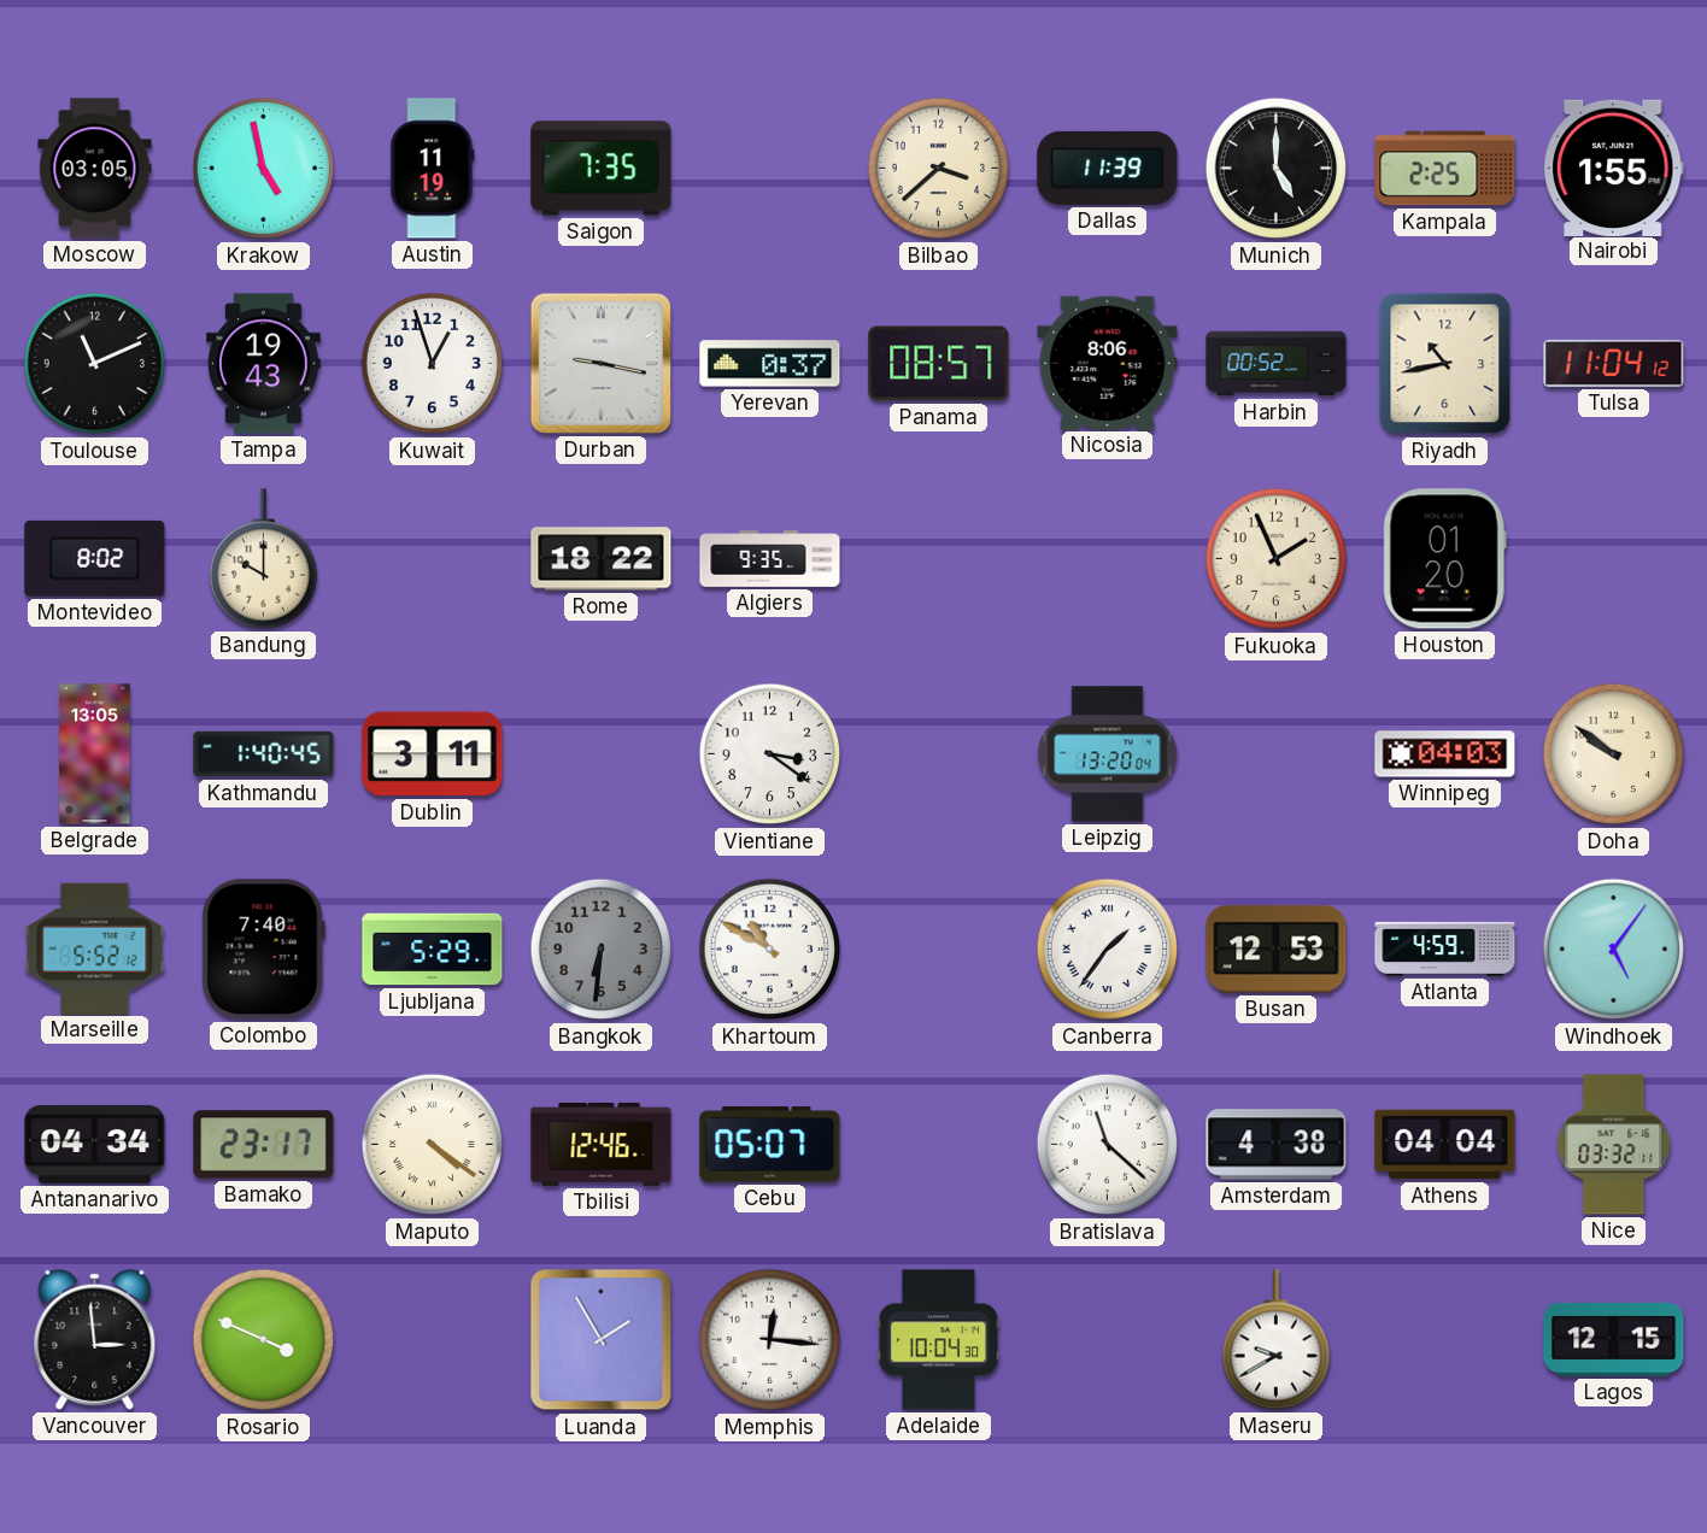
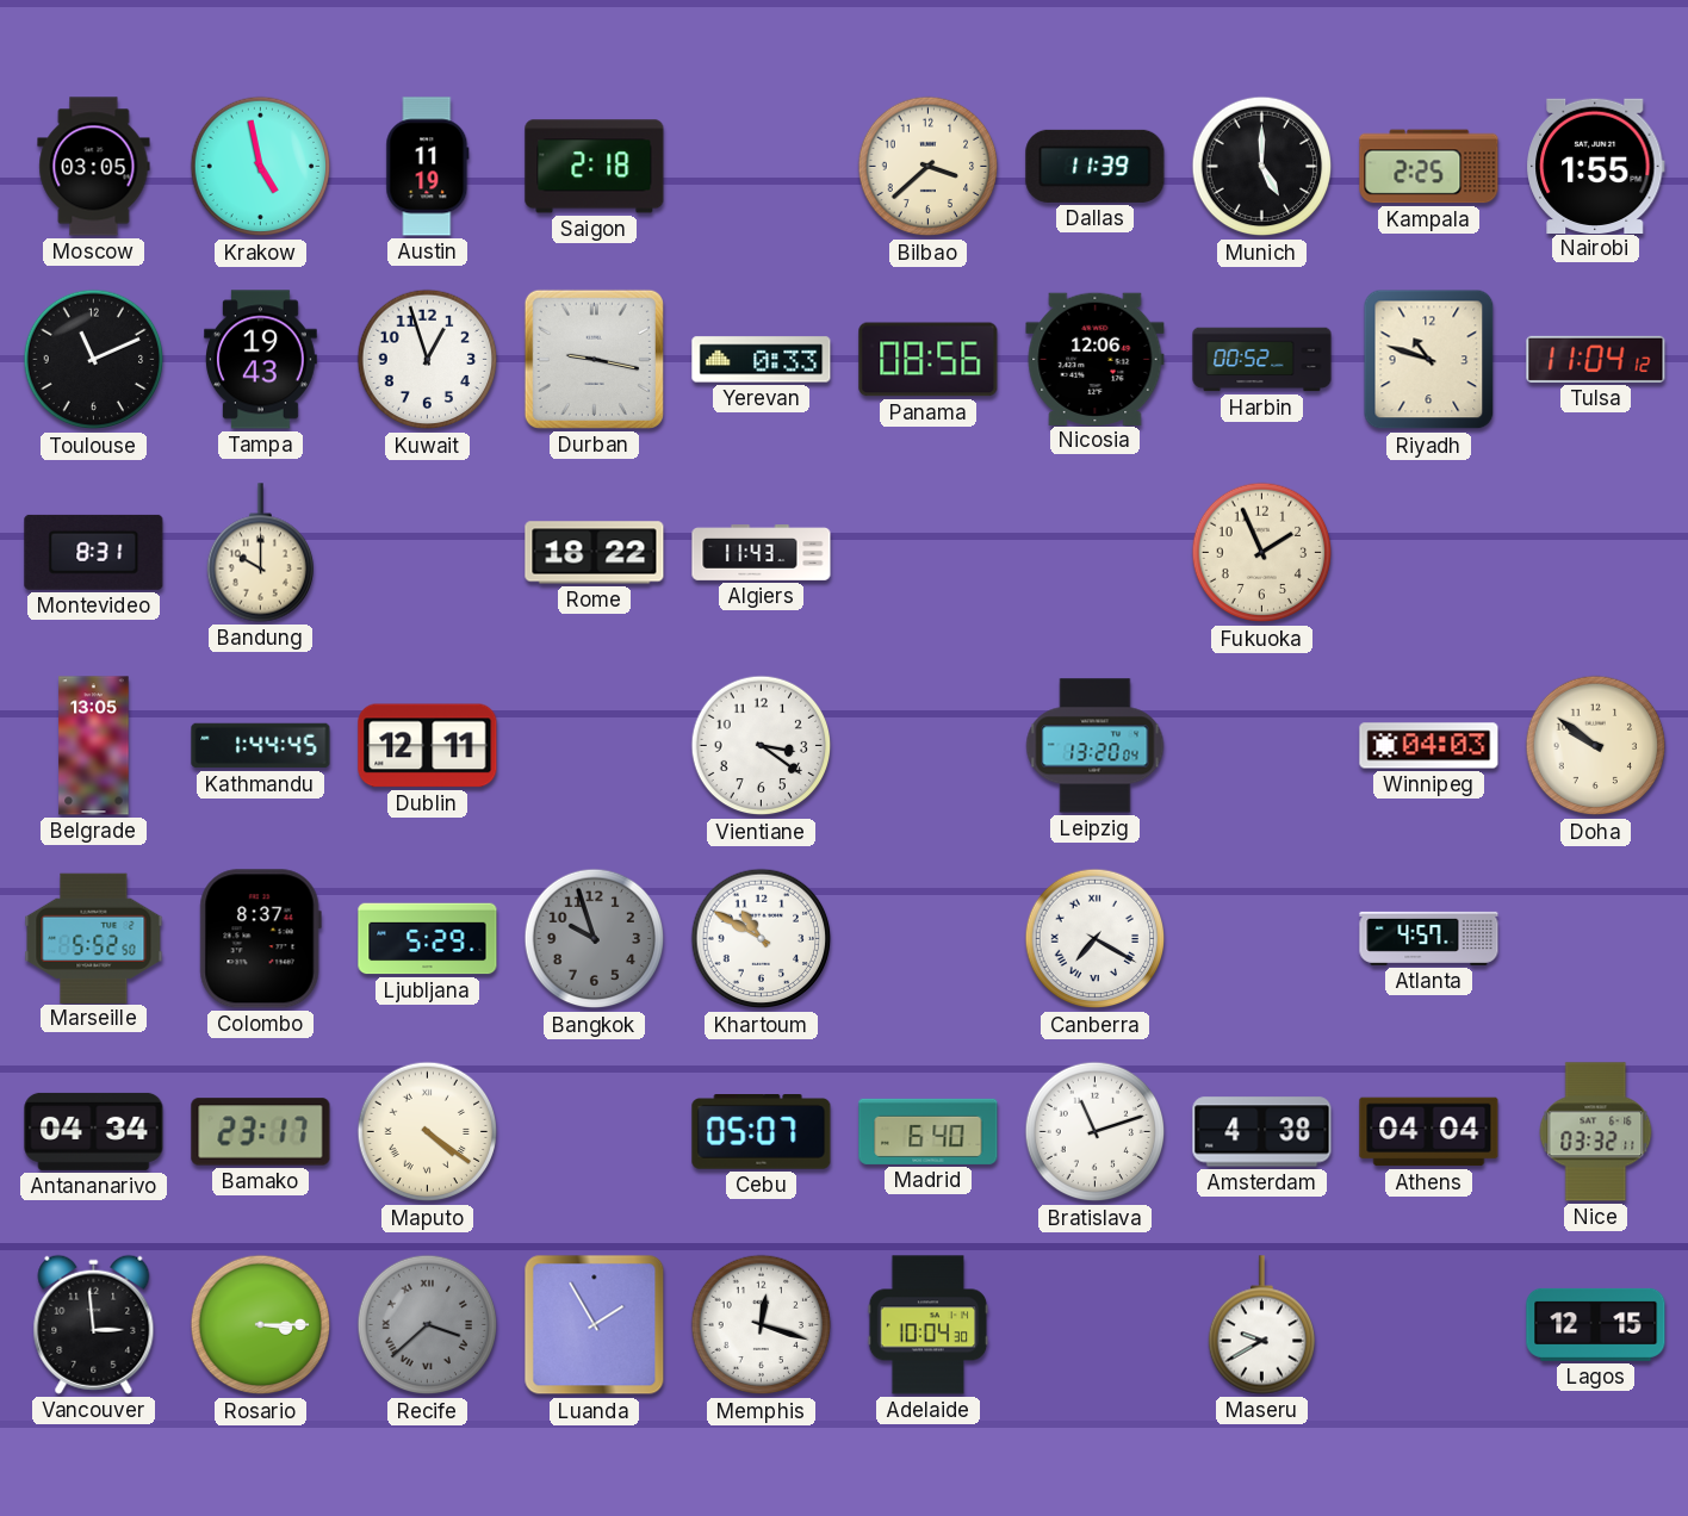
Saigon: 7:35 -> 2:18 (595, 167)
Yerevan: 0:37 -> 0:33 (762, 360)
Panama: 08:57 -> 08:56 (929, 360)
Nicosia: 8:06 -> 12:06 (1096, 359)
Riyadh: 10:43 -> 10:48 (1429, 360)
Montevideo: 8:02 -> 8:31 (94, 552)
Algiers: 9:35 -> 11:43 (762, 553)
Houston: 01:20 -> none (1444, 559)
Kathmandu: 1:40 -> 1:44 (261, 746)
Dublin: 3:11 -> 12:11 (428, 746)
Marseille: 5:52:12 -> 5:52:50 (94, 938)
Colombo: 7:40 -> 8:37 (260, 939)
Bangkok: 6:31 -> 9:57 (595, 939)
Canberra: 1:36 -> 7:20 (1096, 939)
Busan: 12:53 -> none (1277, 950)
Atlanta: 4:59 -> 4:57 (1429, 938)
Windhoek: 5:06 -> none (1614, 950)
Tbilisi: 12:46 -> none (602, 1144)
Madrid: none -> 6:40 (929, 1131)
Bratislava: 11:22 -> 11:12 (1096, 1132)
Rosario: 3:49 -> 3:15 (261, 1325)
Recife: none -> 3:38 (428, 1325)
Memphis: 12:16 -> 12:18 (762, 1325)
